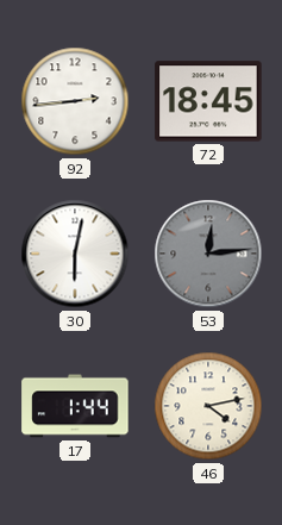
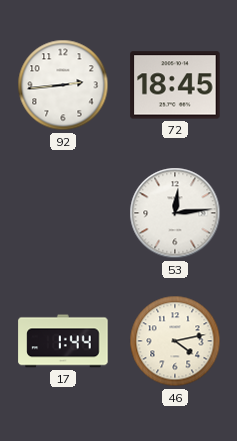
30: 6:02 -> none (75, 254)
53 dial: grey -> white (175, 213)
